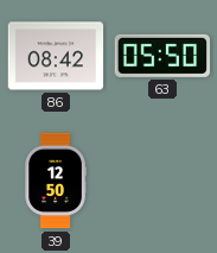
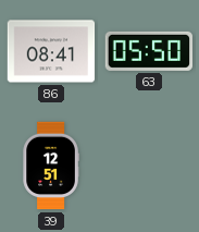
86: 08:42 -> 08:41 (51, 51)
39: 12:50 -> 12:51 (51, 166)
